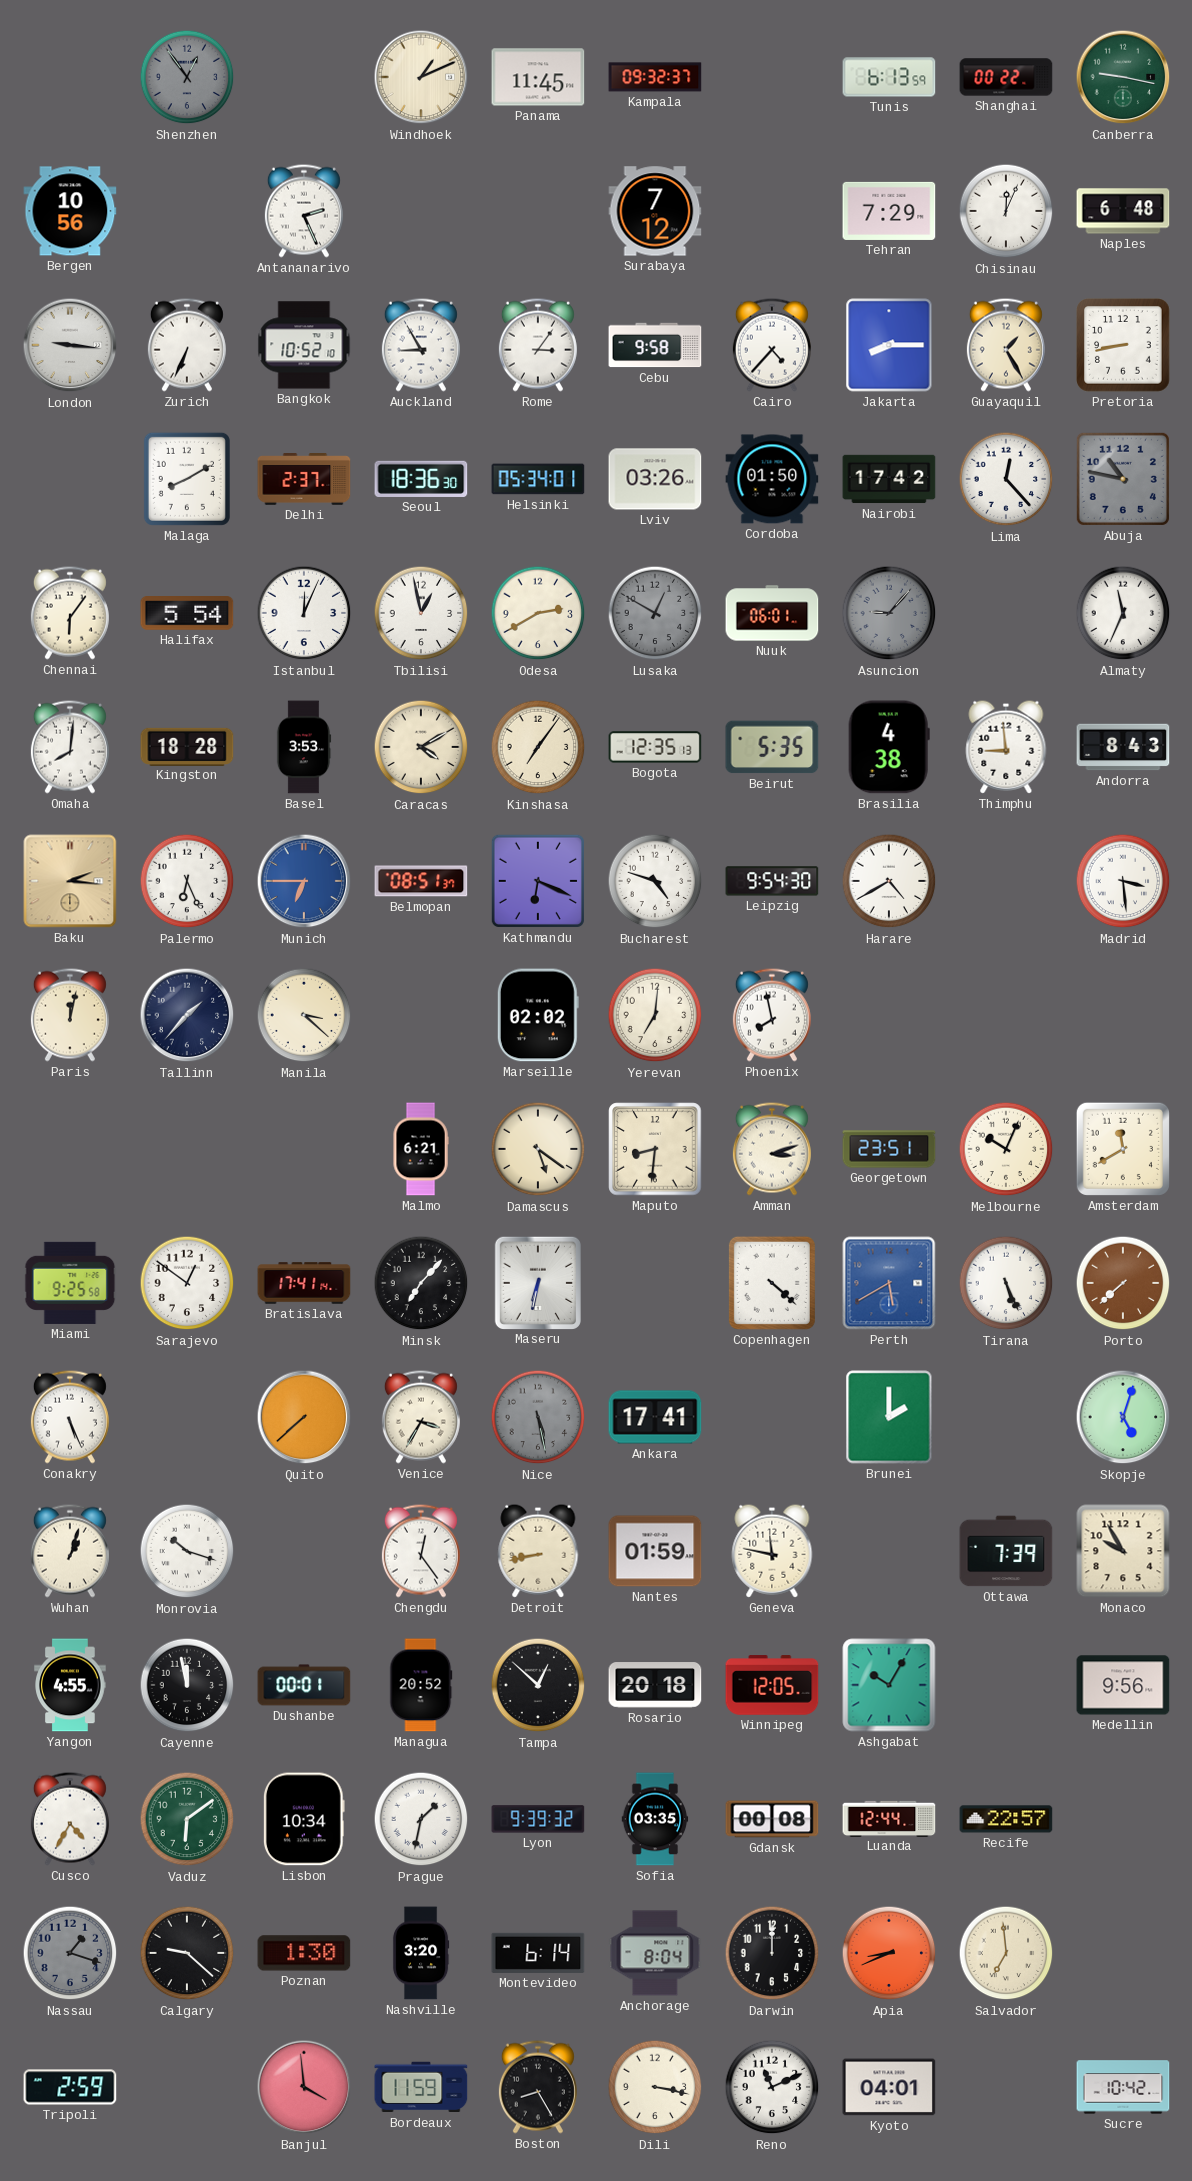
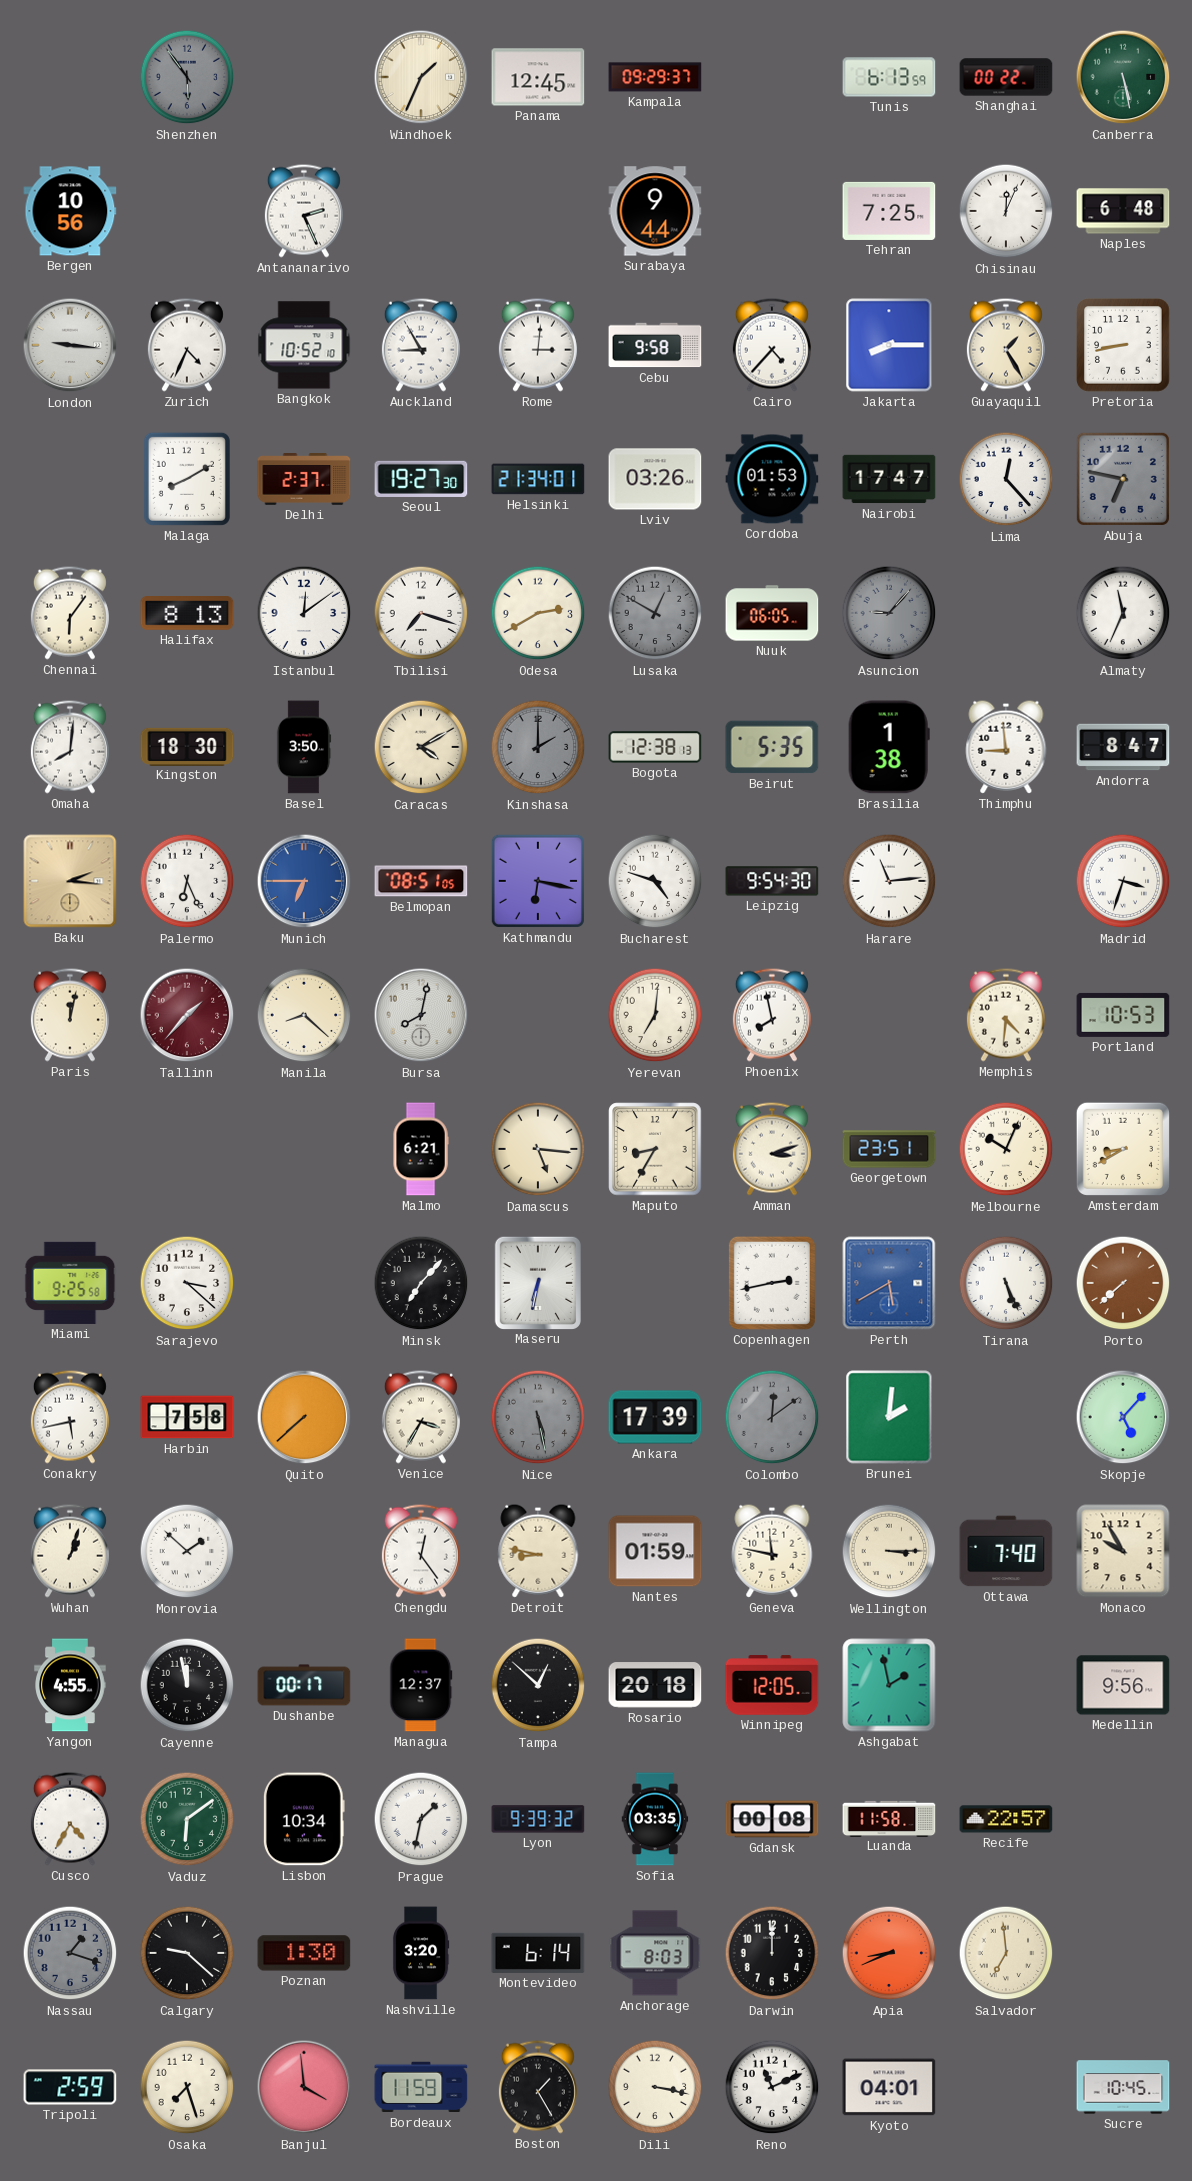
Shenzhen: 12:54 -> 5:54 (187, 77)
Windhoek: 1:11 -> 1:34 (421, 77)
Panama: 11:45 -> 12:45 (538, 77)
Kampala: 09:32 -> 09:29 (655, 77)
Canberra: 9:17 -> 5:28 (1123, 77)
Surabaya: 7:12 -> 9:44 (655, 211)
Tehran: 7:29 -> 7:25 (889, 211)
Zurich: 6:34 -> 4:34 (187, 345)
Rome: 3:06 -> 3:01 (538, 345)
Seoul: 18:36 -> 19:27 (421, 479)
Helsinki: 05:34 -> 21:34 (538, 479)
Cordoba: 01:50 -> 01:53 (772, 479)
Nairobi: 17:42 -> 17:47 (889, 479)
Abuja: 10:47 -> 6:47 (1123, 479)
Halifax: 5:54 -> 8:13 (187, 614)
Istanbul: 12:04 -> 12:09 (304, 613)
Tbilisi: 12:58 -> 7:18 (421, 613)
Nuuk: 06:01 -> 06:05 (772, 613)
Kingston: 18:28 -> 18:30 (187, 746)
Basel: 3:53 -> 3:50 (304, 747)
Kinshasa: 7:06 -> 2:00 (538, 747)
Kinshasa dial: cream -> grey (538, 747)
Bogota: 12:35 -> 12:38 (655, 747)
Brasilia: 4:38 -> 1:38 (889, 747)
Andorra: 8:43 -> 8:47 (1123, 747)
Belmopan: 08:51:37 -> 08:51:05 (421, 881)
Kathmandu: 6:19 -> 6:17 (538, 881)
Harare: 4:40 -> 11:14 (889, 881)
Madrid: 3:29 -> 3:33 (1123, 881)
Tallinn dial: navy -> burgundy (187, 1015)
Manila: 3:22 -> 8:22 (304, 1015)
Bursa: none -> 8:02 (421, 1015)
Marseille: 02:02 -> none (538, 1015)
Memphis: none -> 4:31 (1006, 1015)
Portland: none -> 10:53 (1123, 1015)
Damascus: 5:21 -> 5:16 (538, 1149)
Maputo: 8:31 -> 8:35 (655, 1149)
Amsterdam: 11:40 -> 8:40 (1123, 1149)
Sarajevo: 12:51 -> 3:22 (187, 1283)
Bratislava: 17:41 -> none (304, 1283)
Copenhagen: 4:22 -> 2:43 (772, 1283)
Conakry: 5:26 -> 5:43 (70, 1417)
Harbin: none -> 7:58 (187, 1417)
Ankara: 17:41 -> 17:39 (655, 1417)
Colombo: none -> 12:09 (772, 1417)
Brunei: 2:00 -> 2:01 (889, 1417)
Skopje: 5:03 -> 5:07 (1123, 1417)
Monrovia: 10:18 -> 1:52 (187, 1551)
Detroit: 8:43 -> 8:47 (538, 1551)
Wellington: none -> 3:15 (889, 1551)
Ottawa: 7:39 -> 7:40 (1006, 1551)
Dushanbe: 00:01 -> 00:17 (304, 1685)
Managua: 20:52 -> 12:37 (421, 1685)
Ashgabat: 10:05 -> 1:58 (889, 1685)
Luanda: 12:44 -> 11:58 (889, 1818)
Anchorage: 8:04 -> 8:03 (655, 1953)
Osaka: none -> 7:27 (187, 2087)
Boston: 8:25 -> 1:25 (538, 2087)
Sucre: 10:42 -> 10:45 (1123, 2087)
